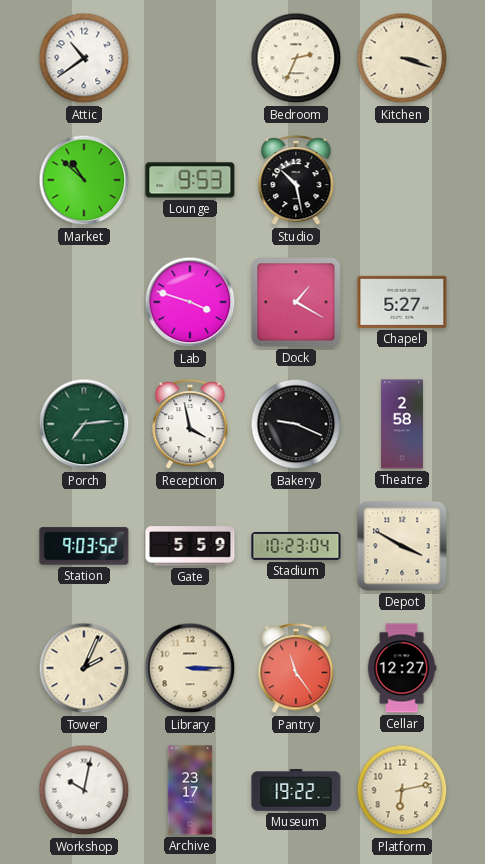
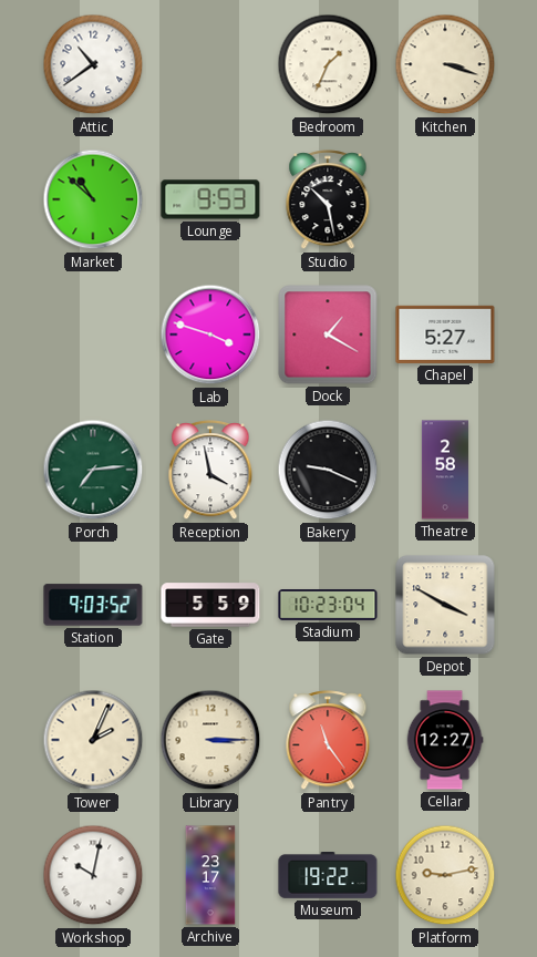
Bedroom: 2:34 -> 1:34 (328, 64)
Platform: 6:13 -> 9:13 (445, 875)
